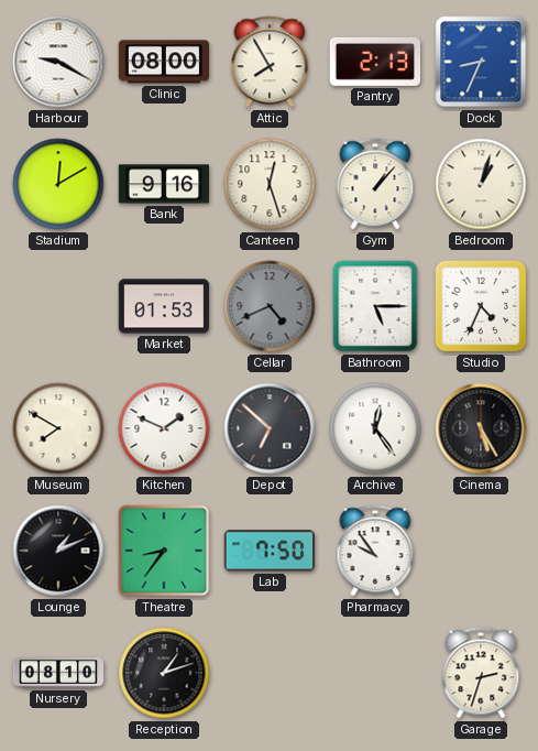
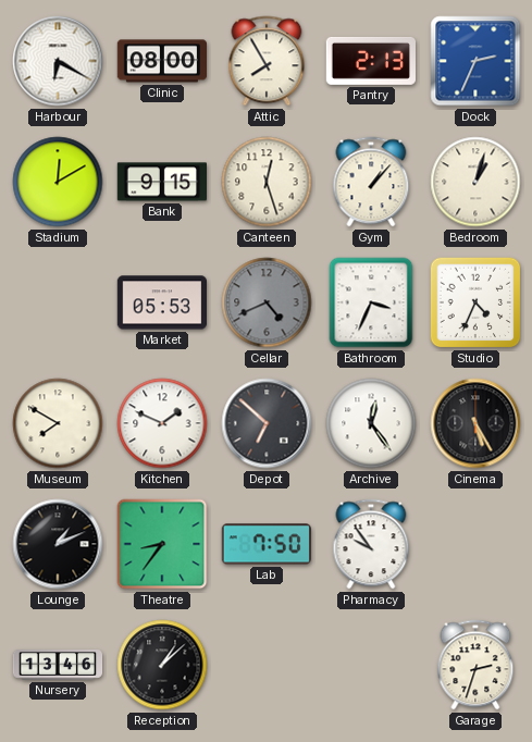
Harbour: 9:20 -> 6:20 (58, 61)
Dock: 8:34 -> 2:34 (475, 61)
Bank: 9:16 -> 9:15 (162, 182)
Market: 01:53 -> 05:53 (162, 302)
Bathroom: 5:15 -> 3:34 (371, 302)
Nursery: 08:10 -> 13:46 (58, 665)
Reception: 1:12 -> 1:08 (162, 665)
